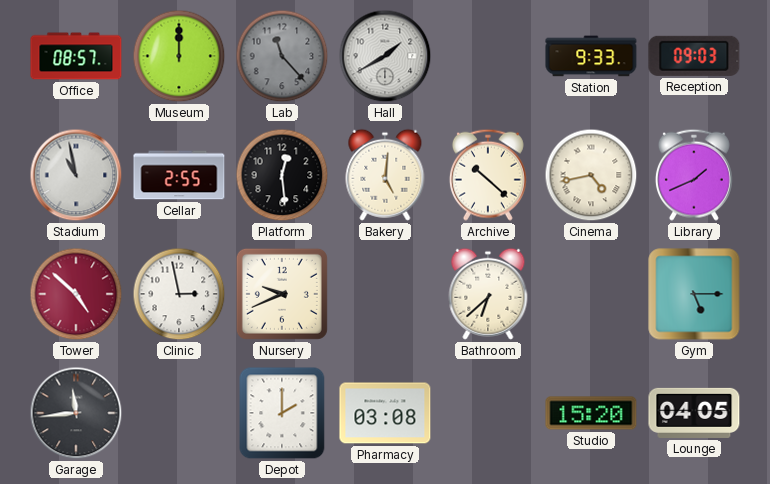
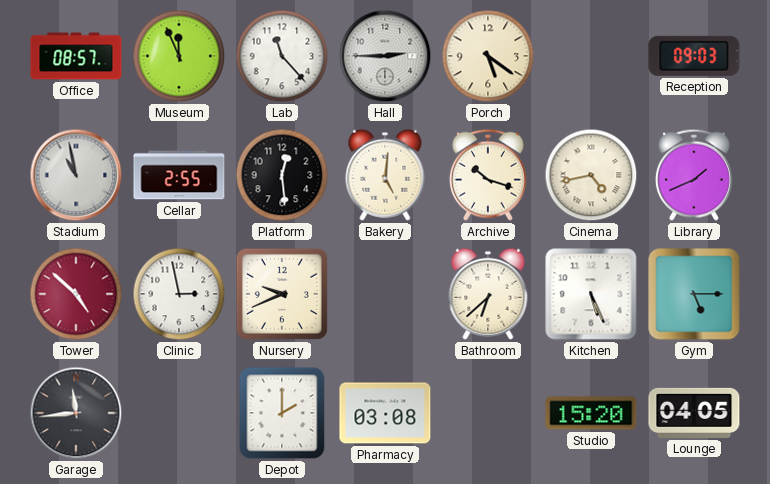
Museum: 12:00 -> 11:56 (179, 56)
Lab dial: grey -> white (282, 56)
Hall: 1:40 -> 2:45 (385, 56)
Porch: none -> 5:21 (488, 56)
Station: 9:33 -> none (591, 56)
Archive: 10:22 -> 10:18 (488, 175)
Kitchen: none -> 5:26 (591, 294)
